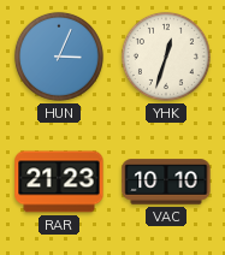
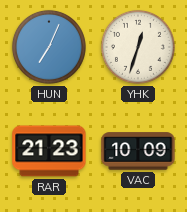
HUN: 3:04 -> 7:04 (49, 47)
VAC: 10:10 -> 10:09 (138, 151)
